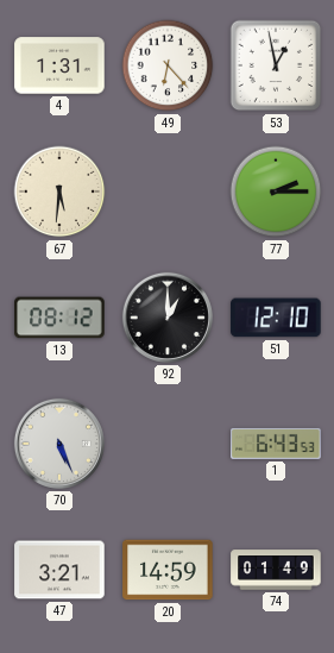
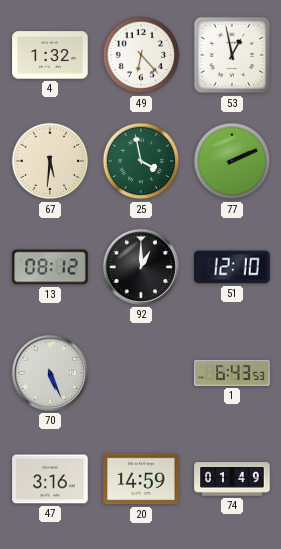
4: 1:31 -> 1:32 (50, 55)
25: none -> 3:58 (141, 161)
77: 2:15 -> 2:11 (232, 161)
47: 3:21 -> 3:16 (50, 479)
